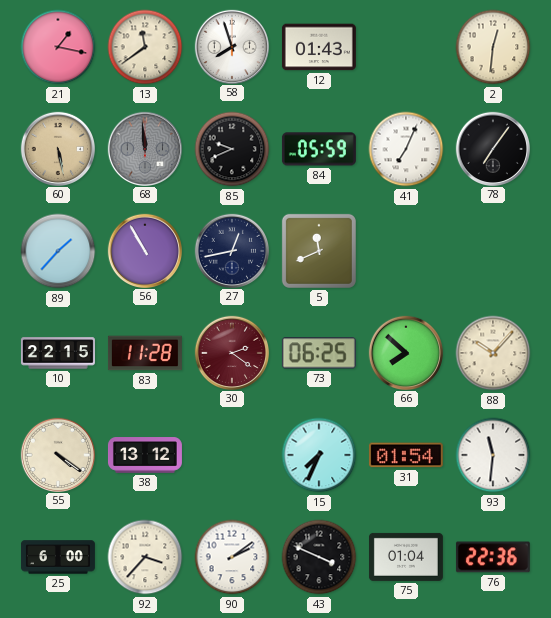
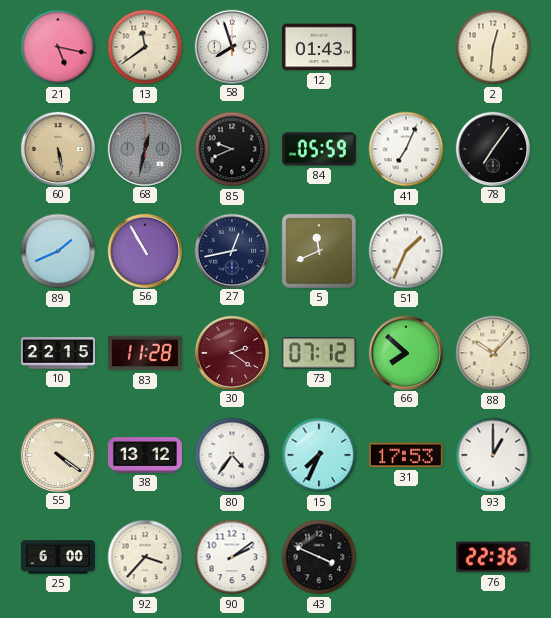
21: 1:17 -> 5:17 (58, 47)
68: 11:59 -> 12:32 (144, 148)
89: 1:37 -> 1:41 (58, 251)
51: none -> 1:34 (406, 251)
73: 06:25 -> 07:12 (319, 353)
80: none -> 4:36 (232, 455)
31: 01:54 -> 17:53 (406, 455)
93: 11:31 -> 1:00 (493, 455)
75: 01:04 -> none (406, 557)
